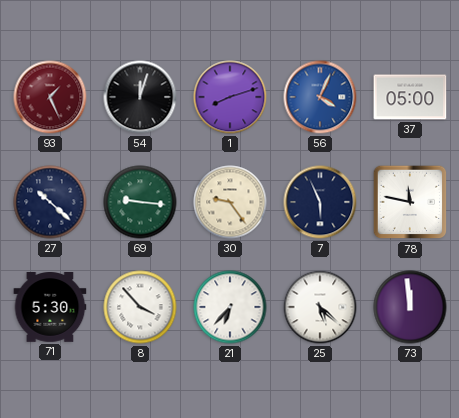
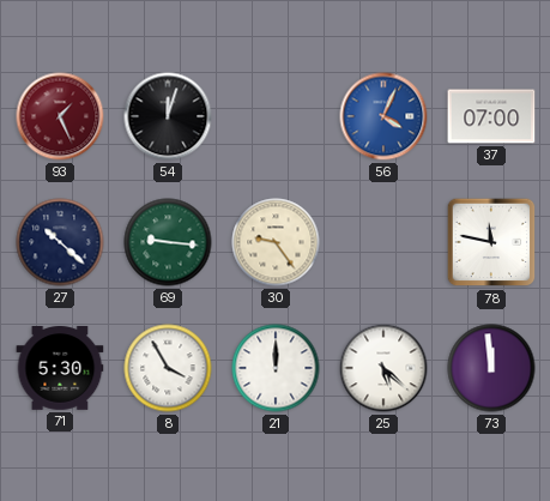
1: 8:12 -> none (230, 97)
37: 05:00 -> 07:00 (491, 116)
7: 5:56 -> none (320, 202)
8: 3:53 -> 3:55 (168, 368)
21: 6:37 -> 12:00 (276, 368)
